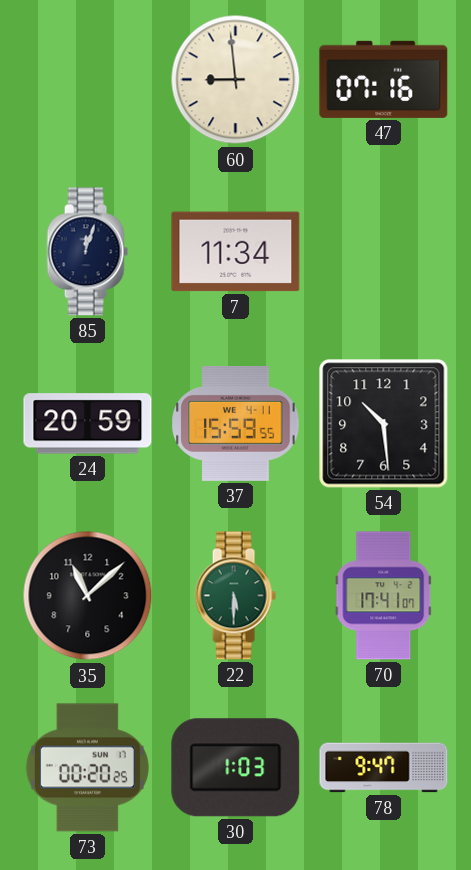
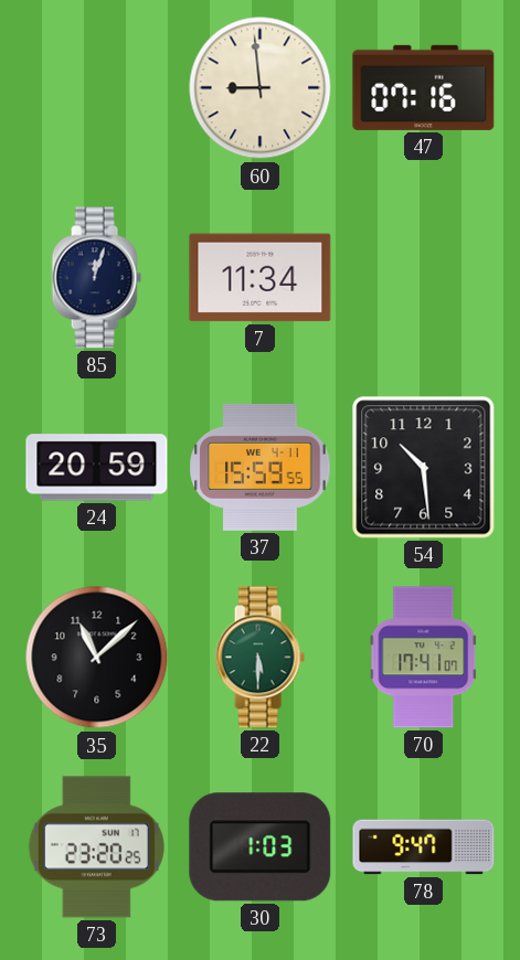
73: 00:20 -> 23:20 (96, 847)
